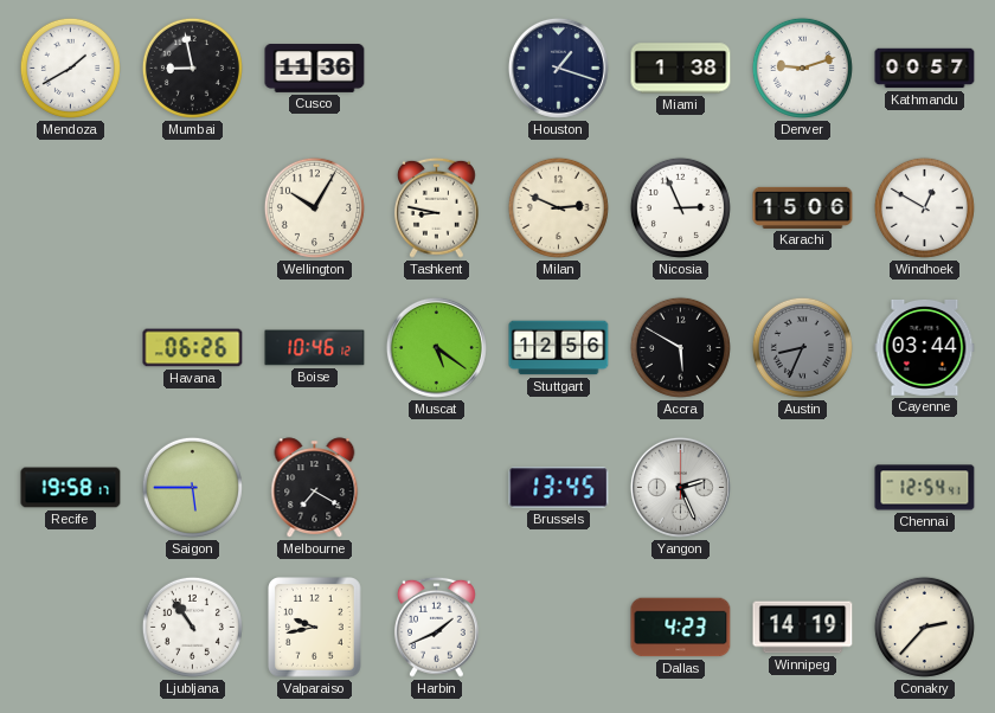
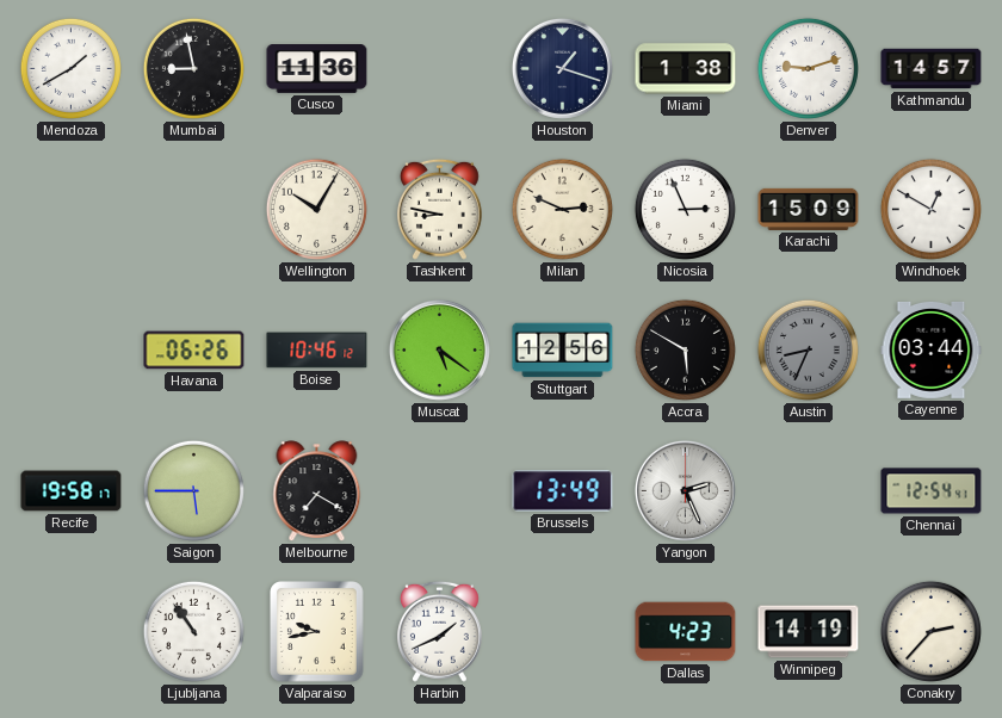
Kathmandu: 00:57 -> 14:57 (932, 69)
Karachi: 15:06 -> 15:09 (809, 209)
Brussels: 13:45 -> 13:49 (563, 491)
